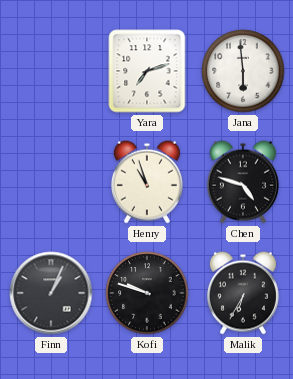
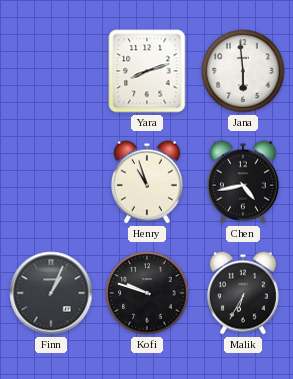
Yara: 7:12 -> 8:12 (147, 71)
Chen: 4:48 -> 4:43 (243, 182)
